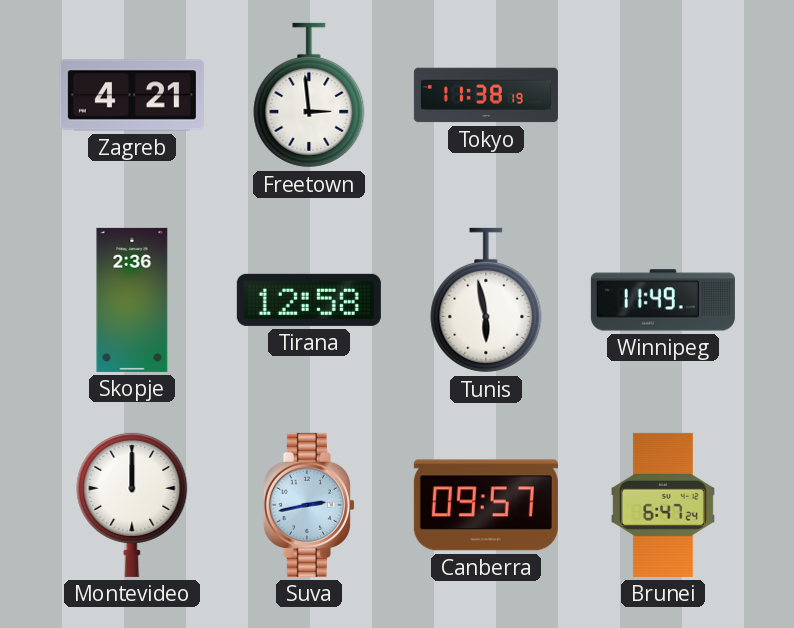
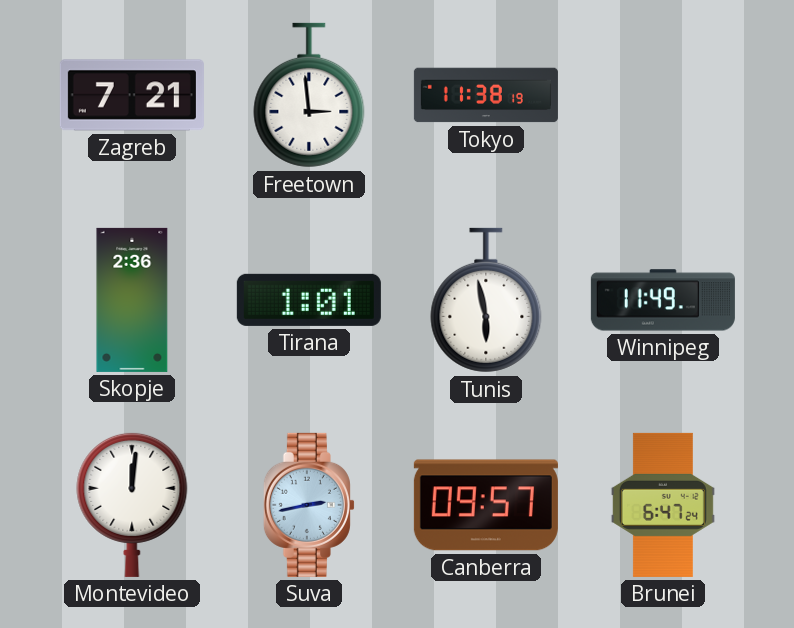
Zagreb: 4:21 -> 7:21 (132, 95)
Tirana: 12:58 -> 1:01 (309, 300)
Montevideo: 12:00 -> 12:01 (132, 504)
